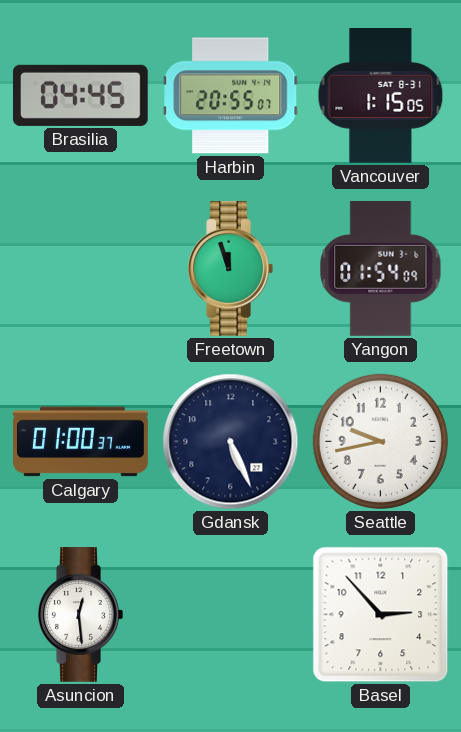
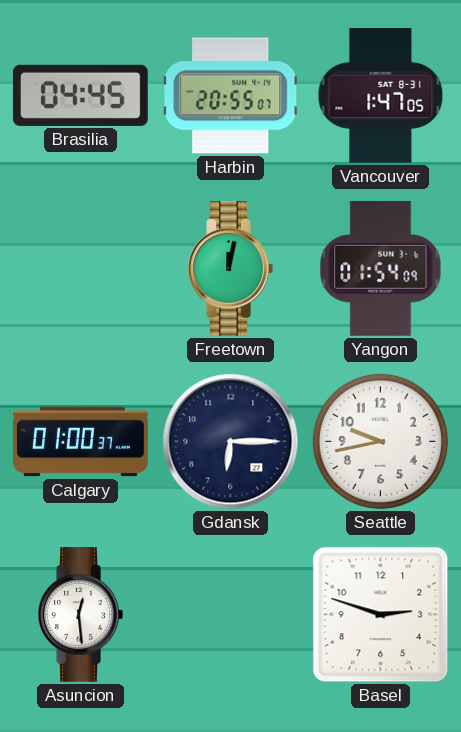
Vancouver: 1:15 -> 1:47 (381, 96)
Freetown: 11:57 -> 12:02 (230, 269)
Gdansk: 5:26 -> 6:15 (231, 442)
Basel: 2:53 -> 2:48 (381, 615)
